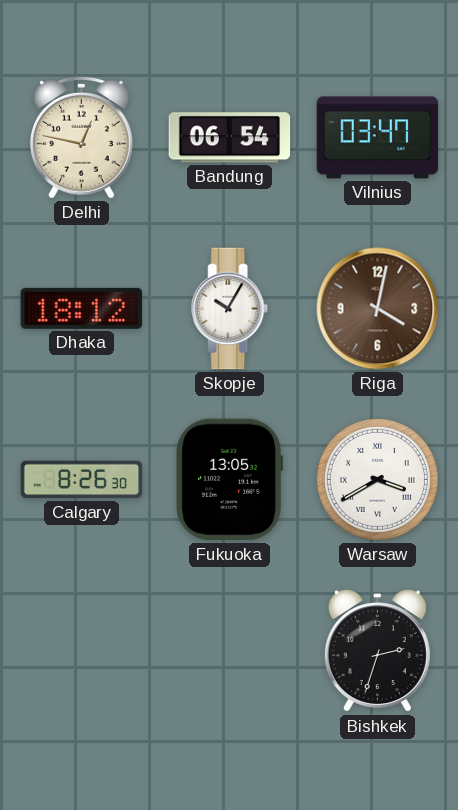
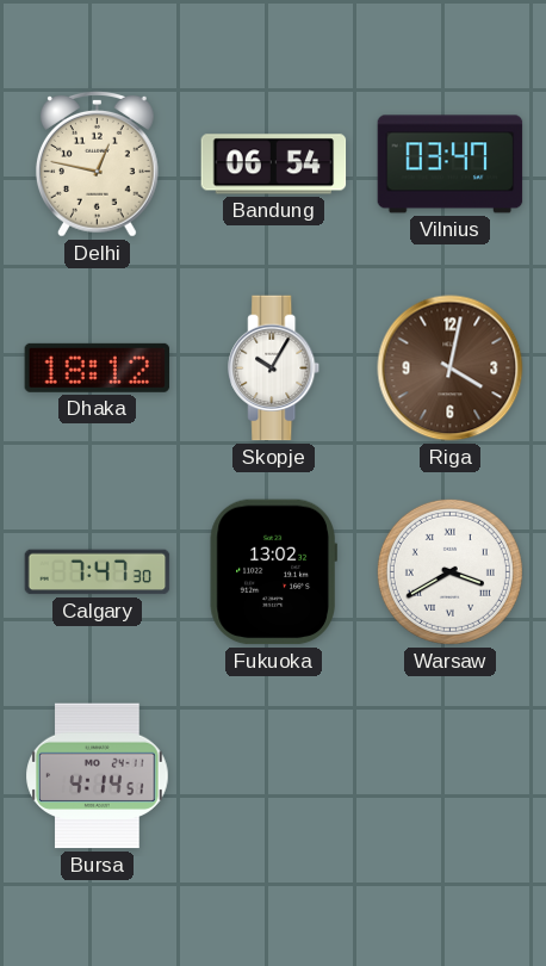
Calgary: 8:26 -> 7:47 (98, 572)
Fukuoka: 13:05 -> 13:02 (273, 572)
Bursa: none -> 4:14 (98, 776)
Bishkek: 2:33 -> none (377, 651)
